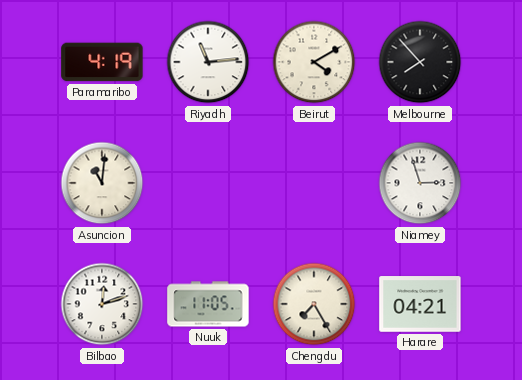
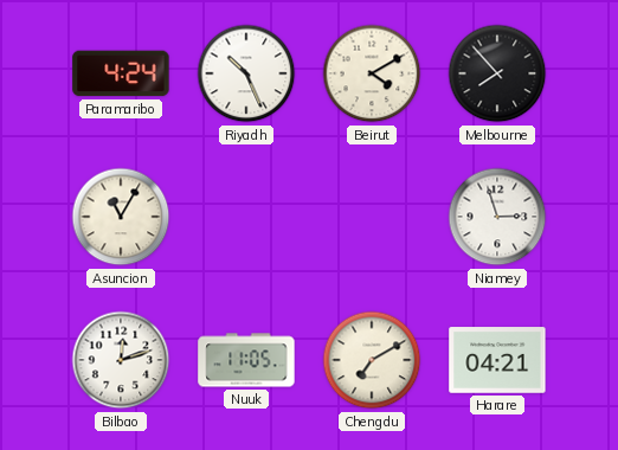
Paramaribo: 4:19 -> 4:24 (121, 73)
Riyadh: 11:14 -> 10:26 (246, 73)
Asuncion: 11:01 -> 11:05 (121, 217)
Chengdu: 7:25 -> 7:10 (372, 360)
